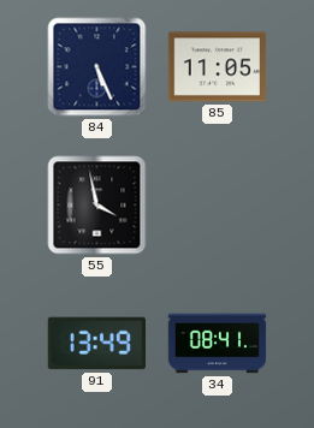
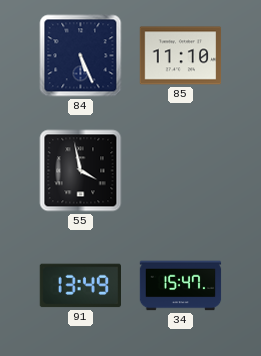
85: 11:05 -> 11:10 (181, 56)
34: 08:41 -> 15:47 (181, 286)
